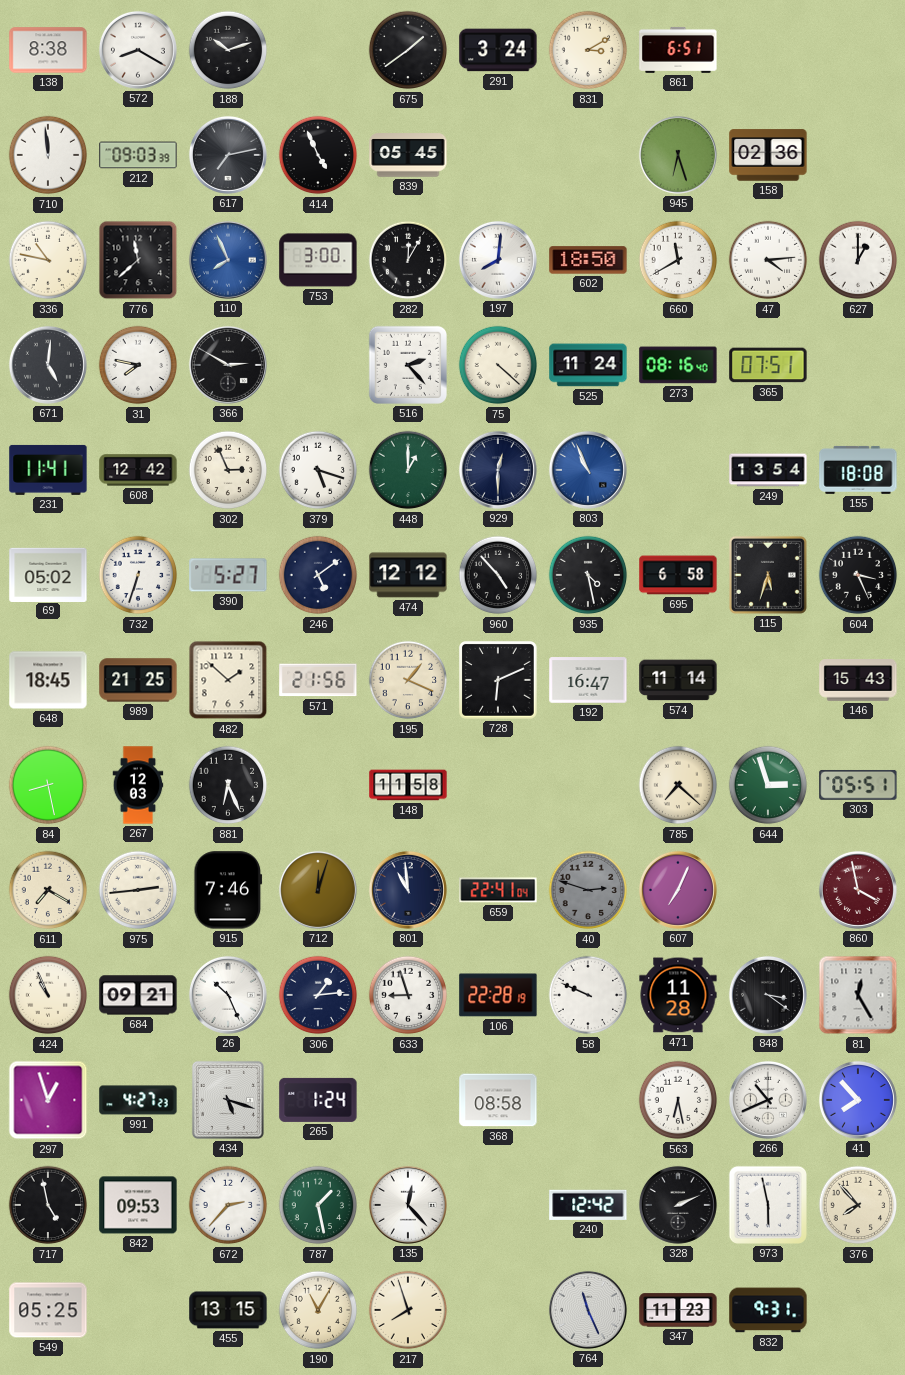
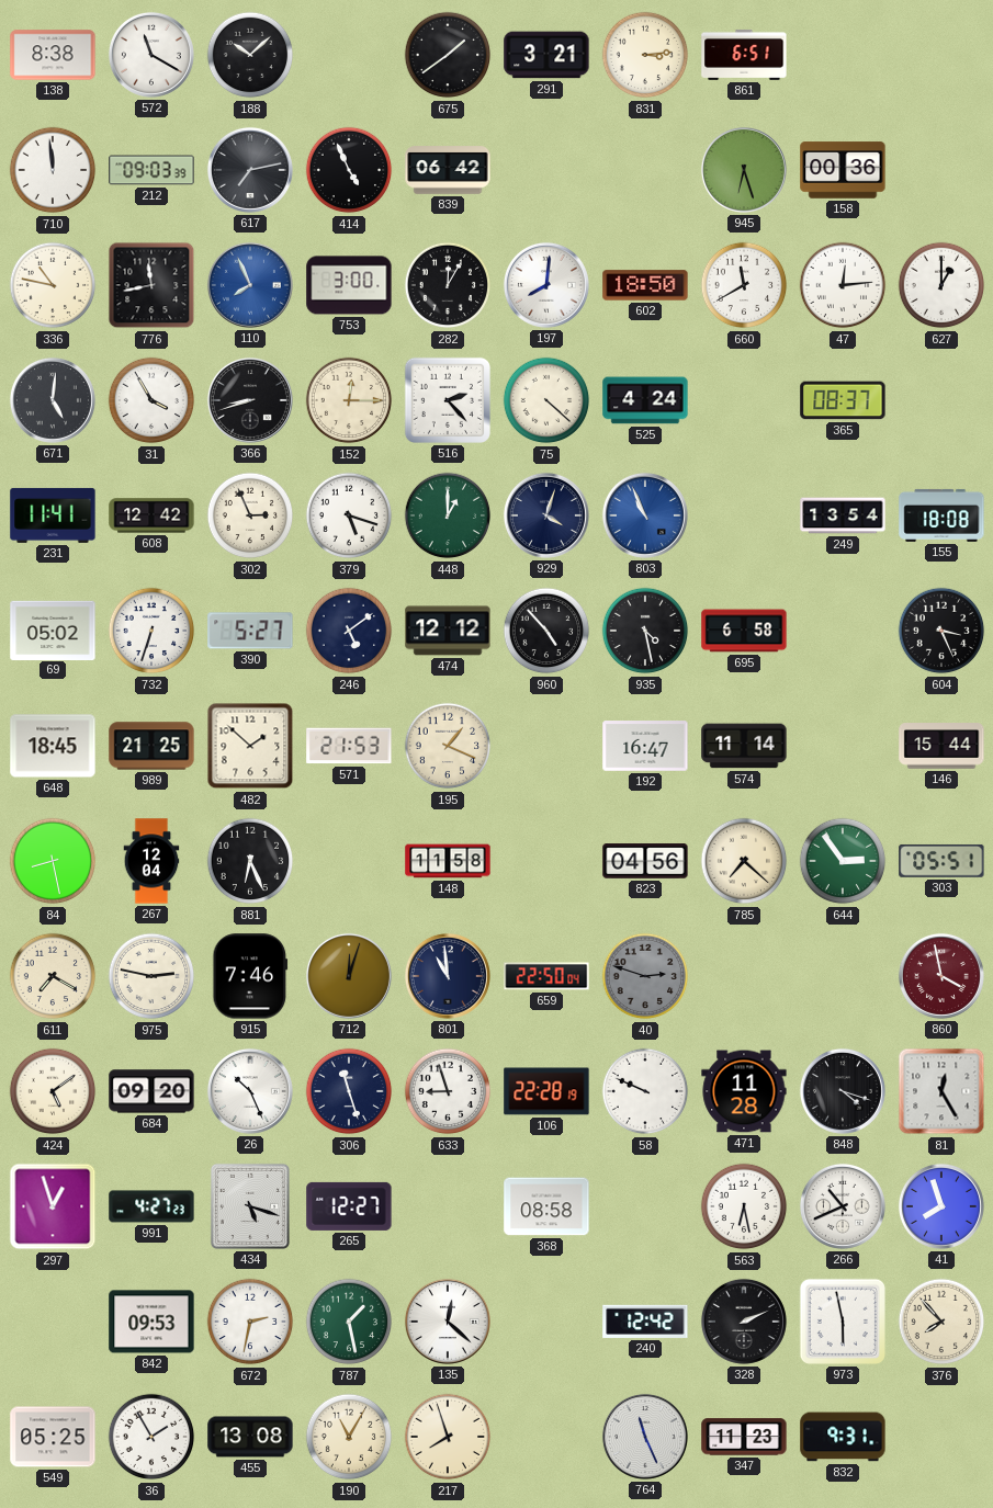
572: 8:20 -> 11:20 (151, 55)
188: 10:12 -> 10:08 (250, 55)
291: 3:24 -> 3:21 (546, 55)
831: 3:10 -> 3:14 (645, 55)
839: 05:45 -> 06:42 (448, 170)
158: 02:36 -> 00:36 (843, 170)
776: 11:38 -> 11:43 (151, 285)
47: 4:14 -> 12:14 (843, 285)
31: 7:47 -> 3:55 (151, 400)
366: 2:50 -> 8:42 (250, 400)
152: none -> 12:15 (349, 400)
525: 11:24 -> 4:24 (645, 400)
273: 08:16 -> none (678, 365)
365: 07:51 -> 08:37 (843, 400)
929: 12:30 -> 4:03 (546, 515)
115: 5:33 -> none (768, 575)
571: 21:56 -> 21:53 (349, 746)
728: 6:11 -> none (499, 681)
146: 15:43 -> 15:44 (941, 746)
267: 12:03 -> 12:04 (151, 861)
823: none -> 04:56 (645, 861)
644: 2:57 -> 2:54 (843, 861)
975: 2:44 -> 2:47 (151, 976)
659: 22:41 -> 22:50 (546, 976)
607: 7:04 -> none (678, 890)
424: 10:56 -> 5:09 (53, 1091)
684: 09:21 -> 09:20 (151, 1091)
306: 1:14 -> 11:27 (349, 1091)
848: 3:21 -> 4:18 (843, 1091)
265: 1:24 -> 12:27 (349, 1206)
41: 7:53 -> 7:57 (941, 1206)
717: 4:58 -> none (48, 1205)
672: 2:37 -> 2:32 (250, 1322)
135: 12:23 -> 12:22 (448, 1322)
36: none -> 1:55 (151, 1437)
455: 13:15 -> 13:08 (250, 1437)
